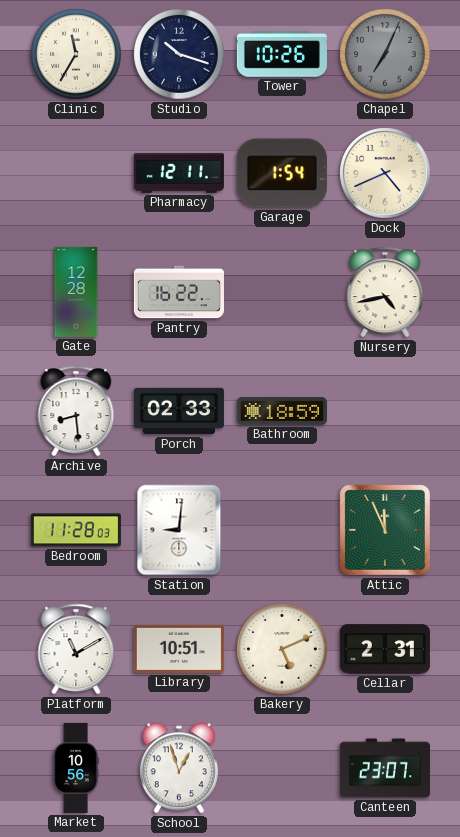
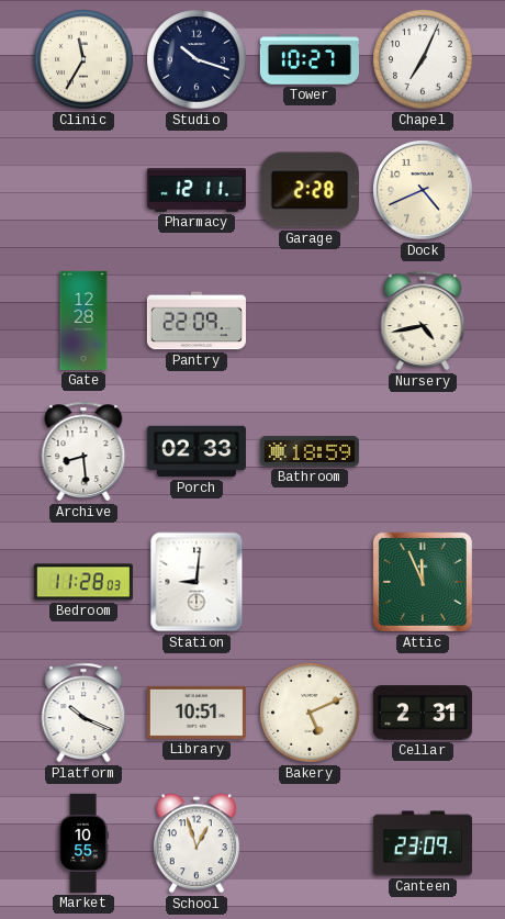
Tower: 10:26 -> 10:27 (310, 59)
Chapel dial: grey -> white (423, 59)
Garage: 1:54 -> 2:28 (310, 190)
Pantry: 16:22 -> 22:09 (197, 321)
Platform: 11:10 -> 10:19 (83, 713)
Market: 10:56 -> 10:55 (83, 843)
Canteen: 23:07 -> 23:09 (423, 843)
